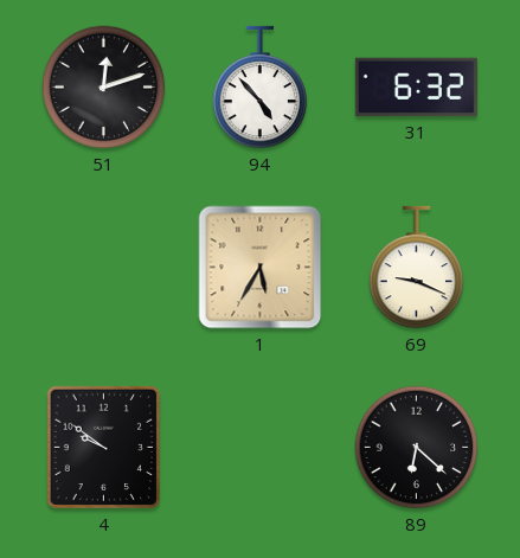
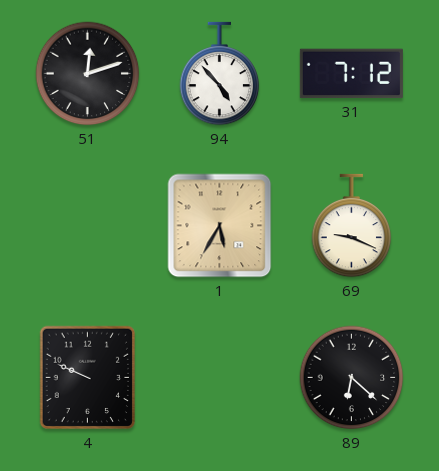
31: 6:32 -> 7:12 (351, 74)
4: 9:51 -> 9:49 (88, 378)
